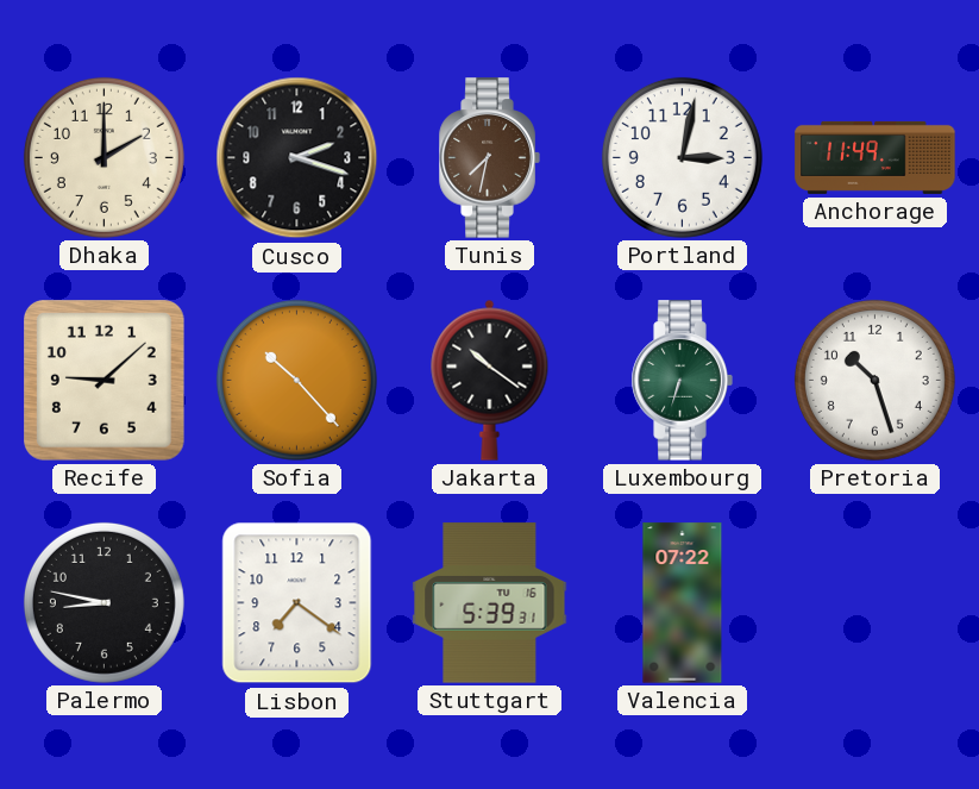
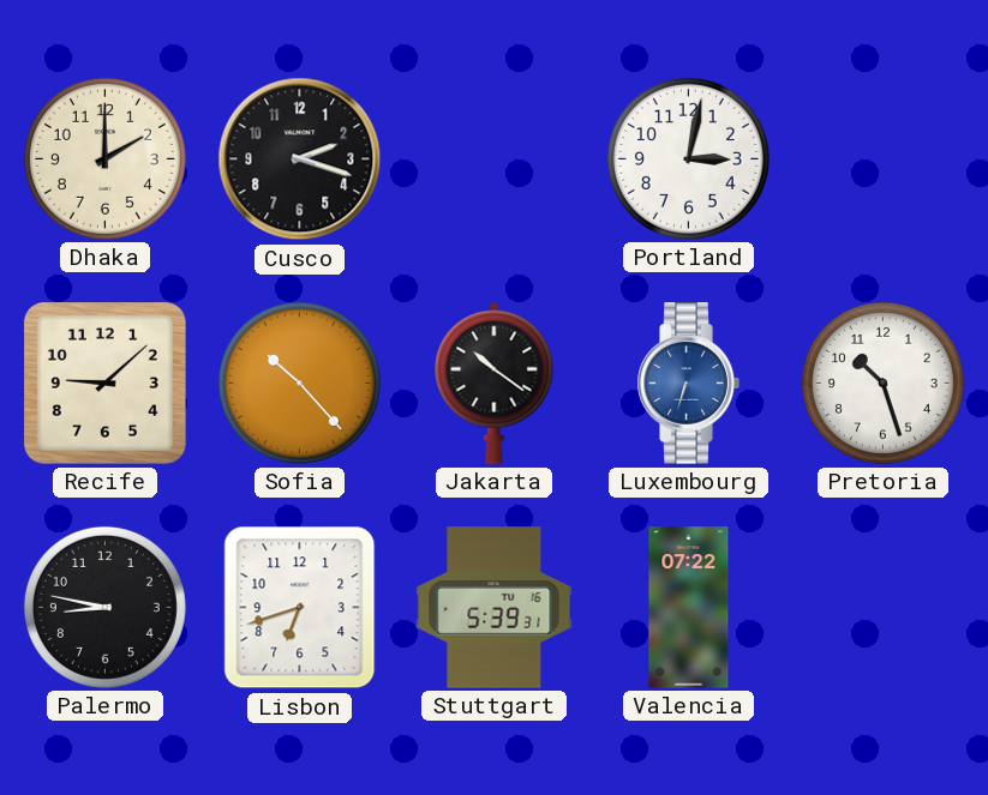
Tunis: 7:32 -> none (489, 158)
Anchorage: 11:49 -> none (876, 157)
Luxembourg dial: green -> blue (688, 384)
Lisbon: 7:21 -> 6:42 (300, 608)
